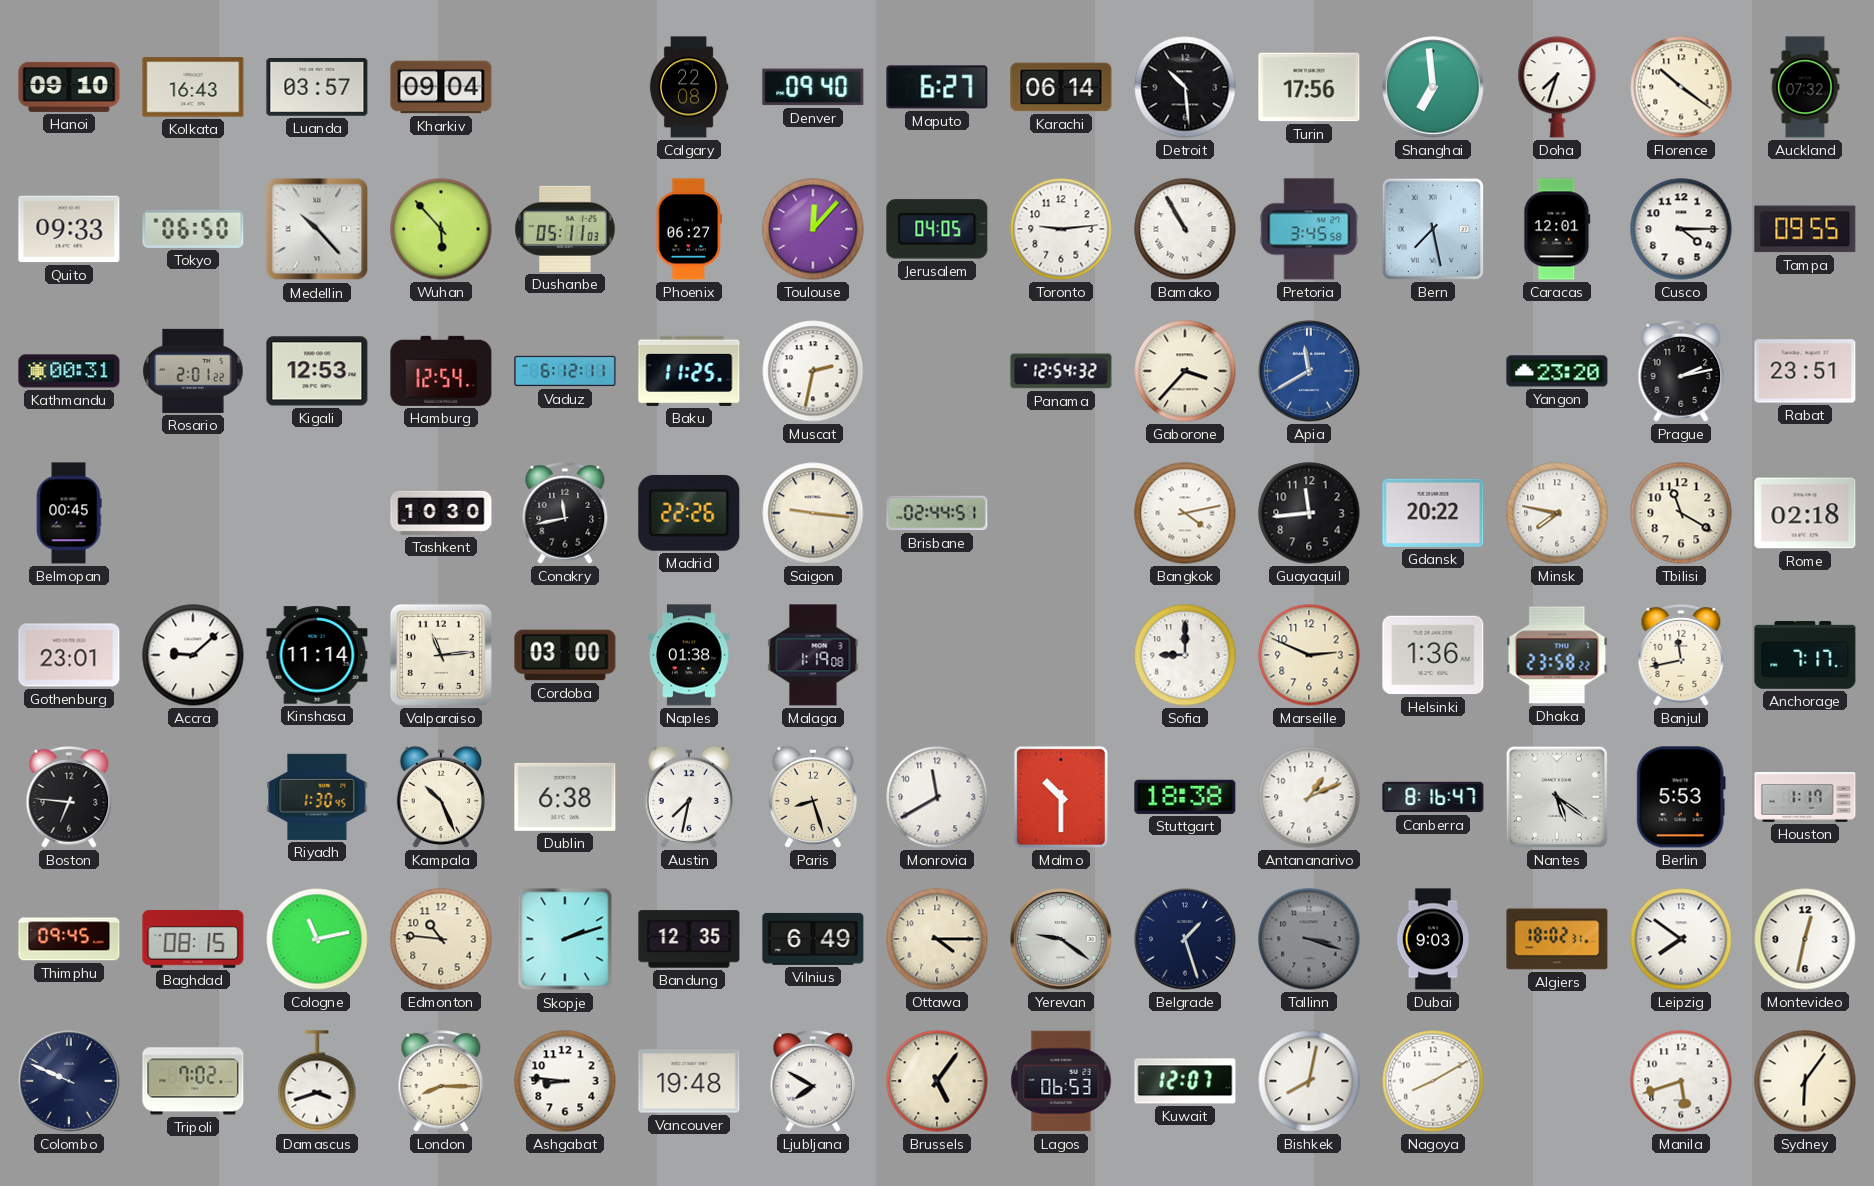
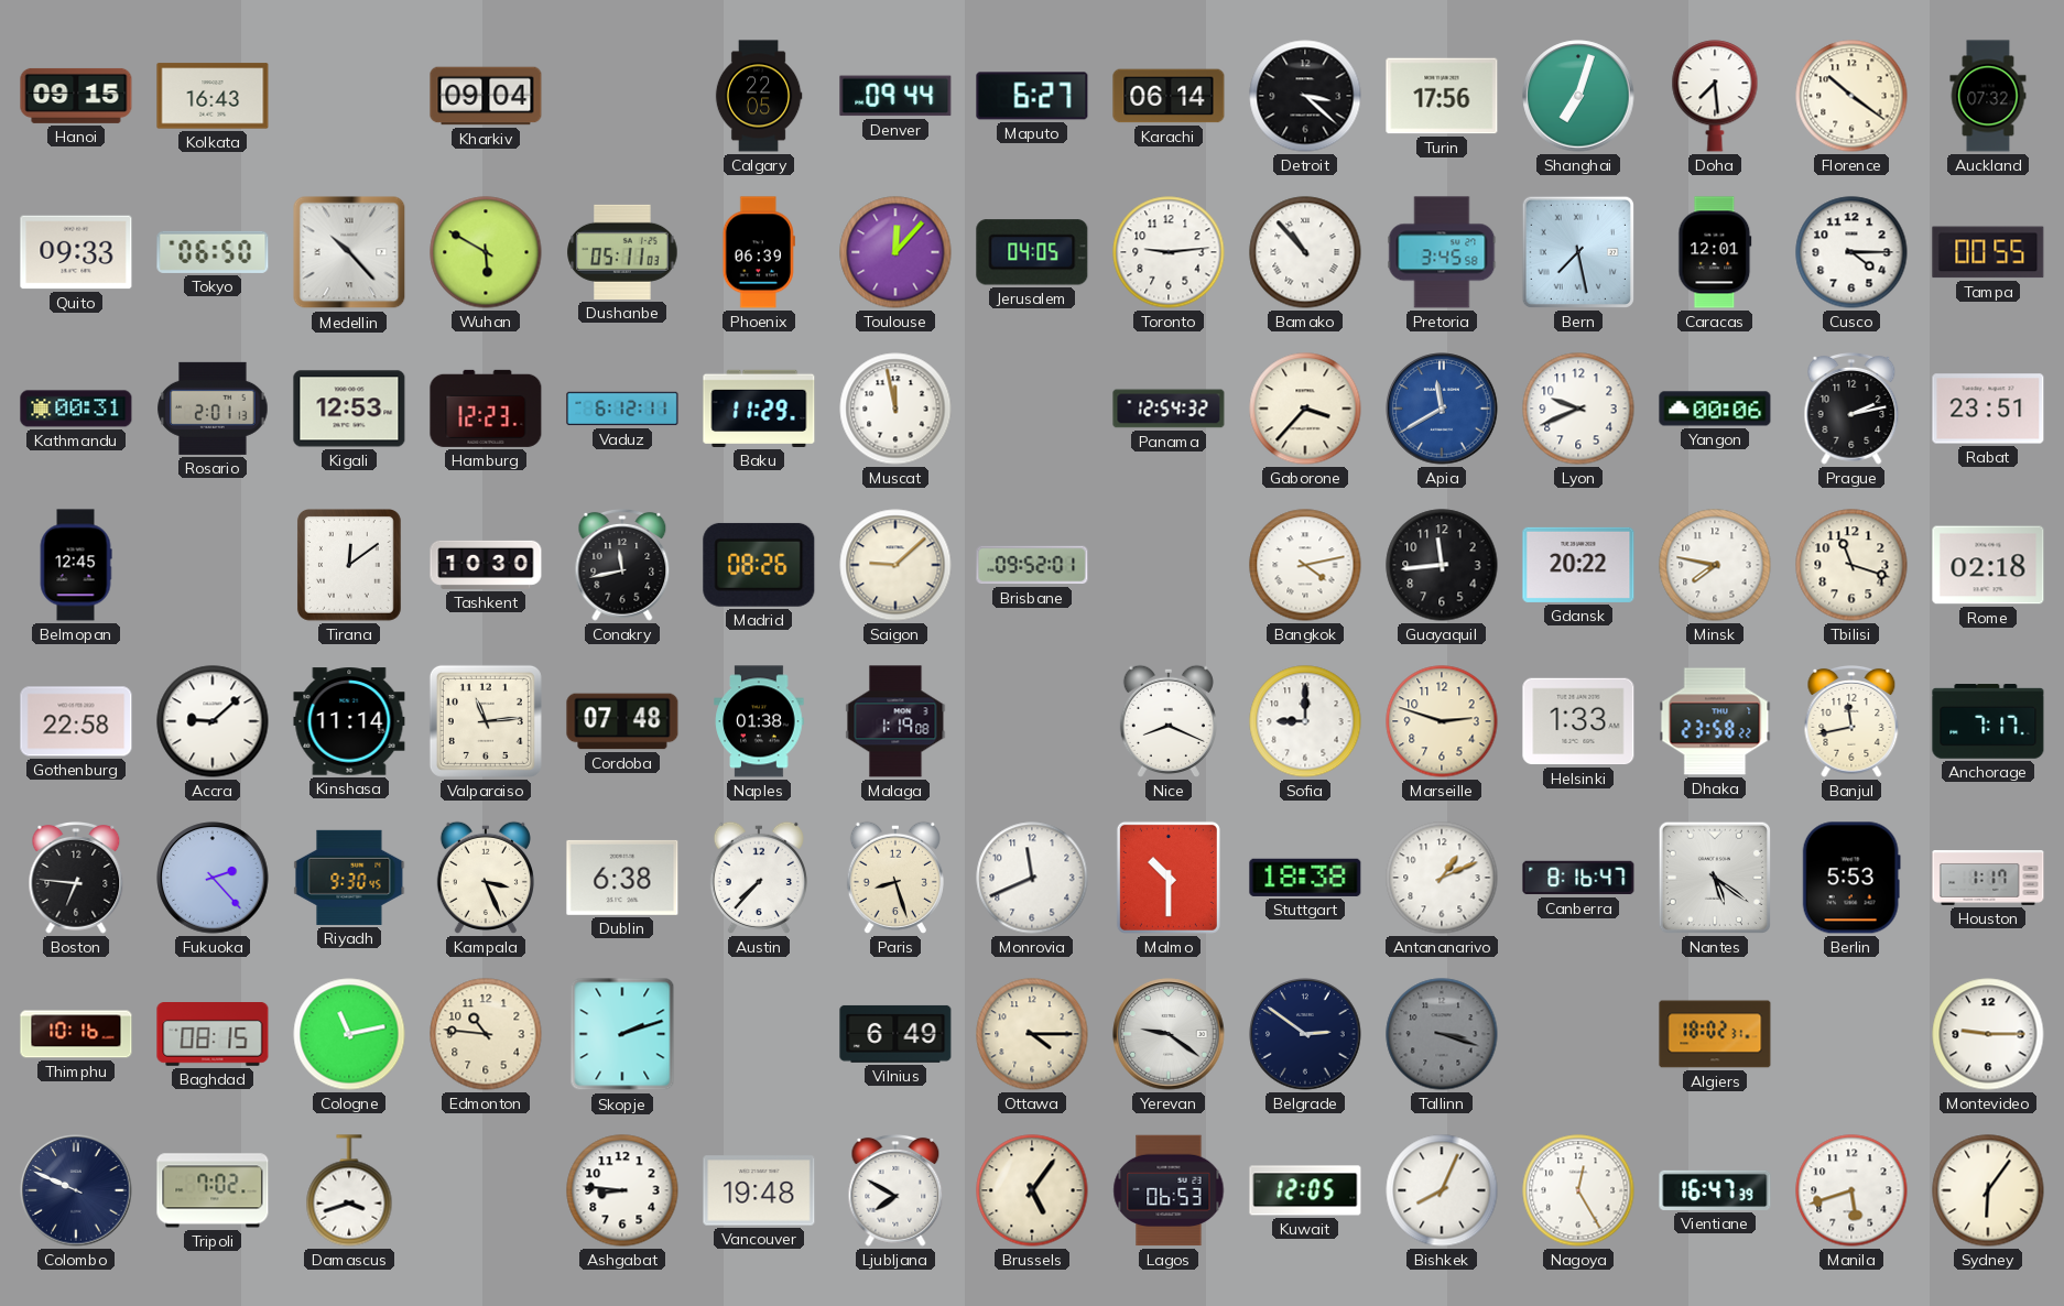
Hanoi: 09:10 -> 09:15 (76, 96)
Luanda: 03:57 -> none (317, 88)
Calgary: 22:08 -> 22:05 (759, 96)
Denver: 09:40 -> 09:44 (895, 96)
Detroit: 10:29 -> 3:22 (1305, 96)
Shanghai: 6:59 -> 7:03 (1578, 96)
Doha: 7:33 -> 7:29 (1715, 96)
Wuhan: 5:53 -> 5:50 (486, 252)
Phoenix: 06:27 -> 06:39 (759, 252)
Bamako: 10:55 -> 10:53 (1305, 252)
Tampa: 09:55 -> 00:55 (1988, 252)
Rosario: 2:01:22 -> 2:01:13 (213, 409)
Hamburg: 12:54 -> 12:23 (486, 409)
Baku: 11:25 -> 11:29 (759, 409)
Muscat: 2:32 -> 11:58 (895, 409)
Lyon: none -> 9:41 (1578, 409)
Yangon: 23:20 -> 00:06 (1715, 409)
Belmopan: 00:45 -> 12:45 (76, 565)
Tirana: none -> 12:09 (349, 566)
Madrid: 22:26 -> 08:26 (759, 565)
Saigon: 9:16 -> 9:08 (895, 565)
Brisbane: 02:44 -> 09:52 (1032, 565)
Tbilisi: 11:20 -> 11:18 (1851, 565)
Gothenburg: 23:01 -> 22:58 (76, 721)
Cordoba: 03:00 -> 07:48 (622, 721)
Nice: none -> 8:19 (1169, 721)
Marseille: 2:49 -> 2:48 (1442, 721)
Helsinki: 1:36 -> 1:33 (1578, 721)
Fukuoka: none -> 2:23 (213, 878)
Riyadh: 1:30 -> 9:30 (349, 878)
Kampala: 10:26 -> 3:26 (486, 878)
Austin: 7:32 -> 7:37 (759, 878)
Monrovia: 11:40 -> 11:41 (1032, 878)
Thimphu: 09:45 -> 10:16 (76, 1034)
Bandung: 12:35 -> none (689, 939)
Belgrade: 1:27 -> 2:51 (1305, 1034)
Dubai: 9:03 -> none (1433, 939)
Leipzig: 7:51 -> none (1681, 939)
Montevideo: 12:32 -> 9:15 (1988, 1034)
London: 8:15 -> none (441, 1082)
Kuwait: 12:07 -> 12:05 (1305, 1190)
Bishkek: 8:02 -> 8:04 (1442, 1190)
Nagoya: 8:10 -> 12:25 (1578, 1190)
Vientiane: none -> 16:47 (1715, 1190)
